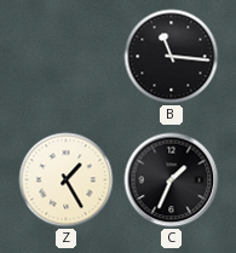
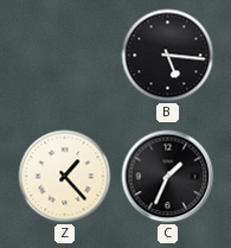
B: 11:16 -> 5:16 (168, 56)
Z: 1:25 -> 1:23 (65, 177)
